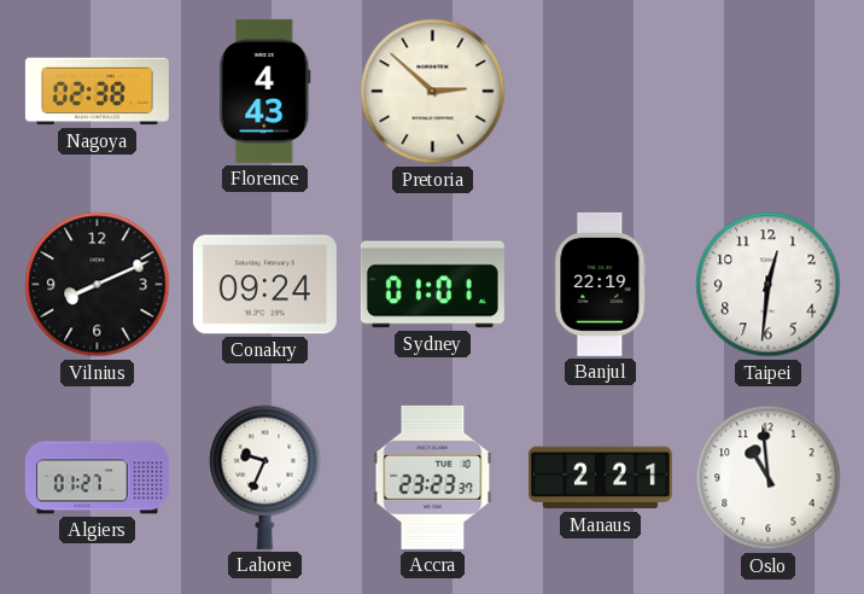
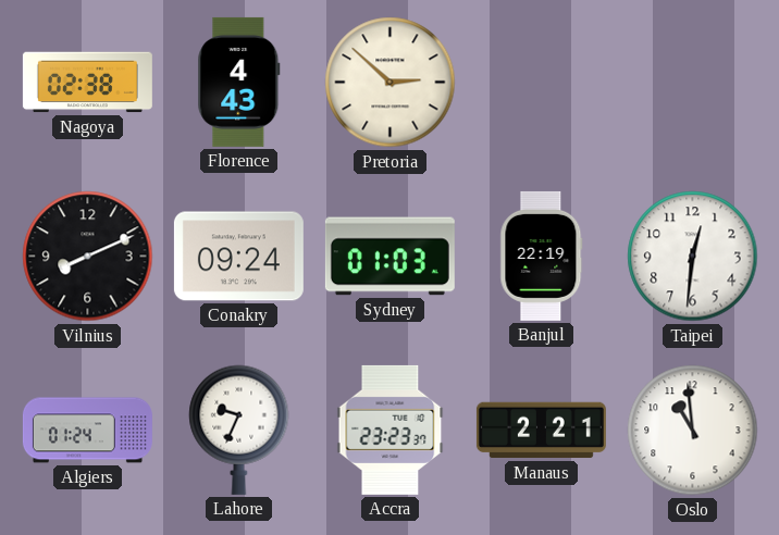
Sydney: 01:01 -> 01:03 (389, 257)
Algiers: 01:27 -> 01:24 (87, 431)
